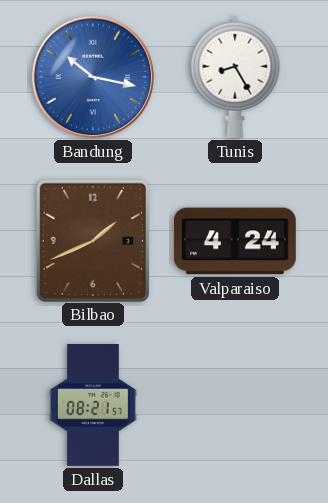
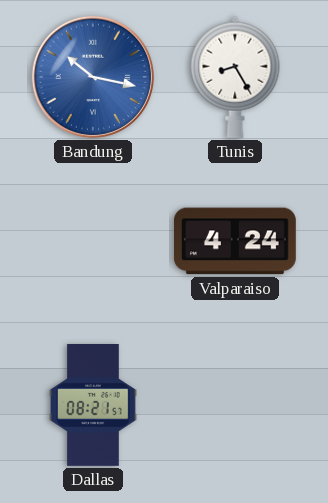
Bilbao: 1:41 -> none (92, 240)
